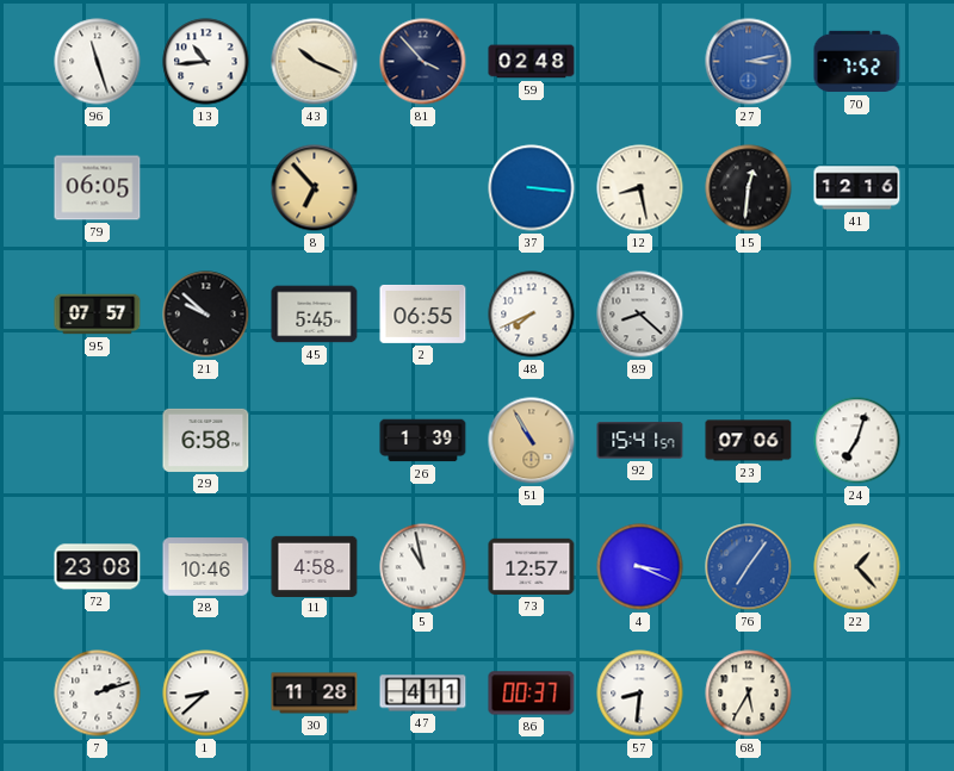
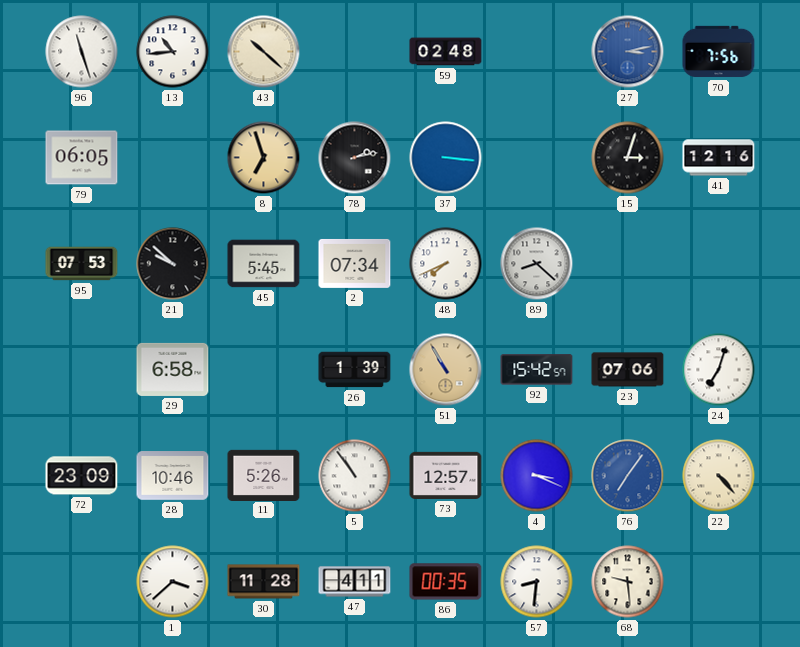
43: 10:19 -> 10:22 (264, 52)
81: 3:53 -> none (423, 62)
70: 7:52 -> 7:56 (719, 52)
8: 6:53 -> 6:57 (264, 158)
78: none -> 2:13 (355, 158)
12: 8:28 -> none (640, 188)
15: 12:31 -> 3:03 (628, 158)
95: 07:57 -> 07:53 (82, 264)
2: 06:55 -> 07:34 (355, 263)
92: 15:41 -> 15:42 (537, 370)
72: 23:08 -> 23:09 (82, 476)
11: 4:58 -> 5:26 (264, 475)
5: 10:58 -> 10:54 (355, 476)
22: 1:23 -> 4:23 (719, 476)
7: 2:12 -> none (98, 694)
1: 8:38 -> 3:38 (173, 582)
86: 00:37 -> 00:35 (446, 582)
68: 5:35 -> 9:29 (628, 582)
